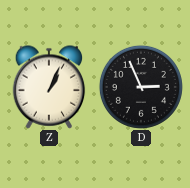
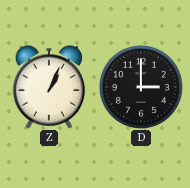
D: 2:56 -> 3:00 (141, 87)
